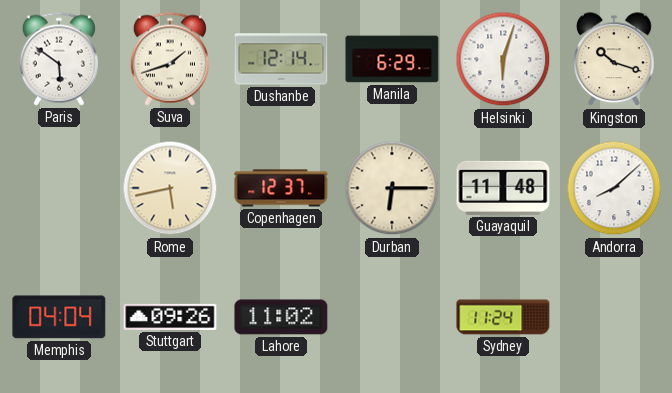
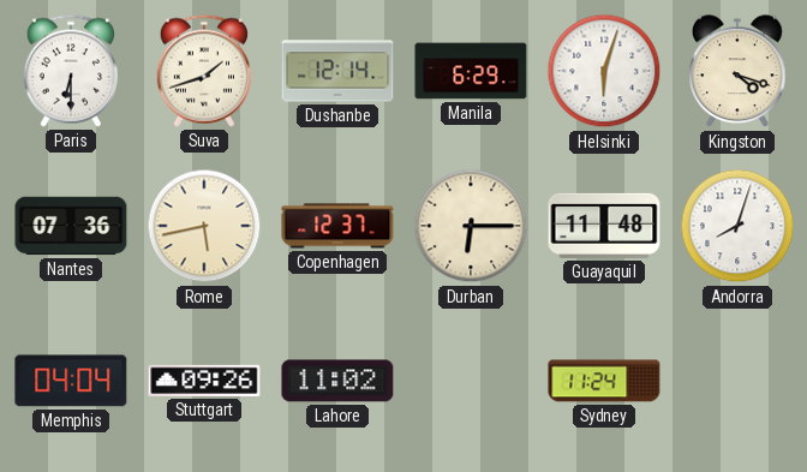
Paris: 5:51 -> 6:30 (71, 71)
Kingston: 10:18 -> 4:18 (737, 72)
Nantes: none -> 07:36 (71, 226)
Andorra: 8:08 -> 8:03 (737, 226)
